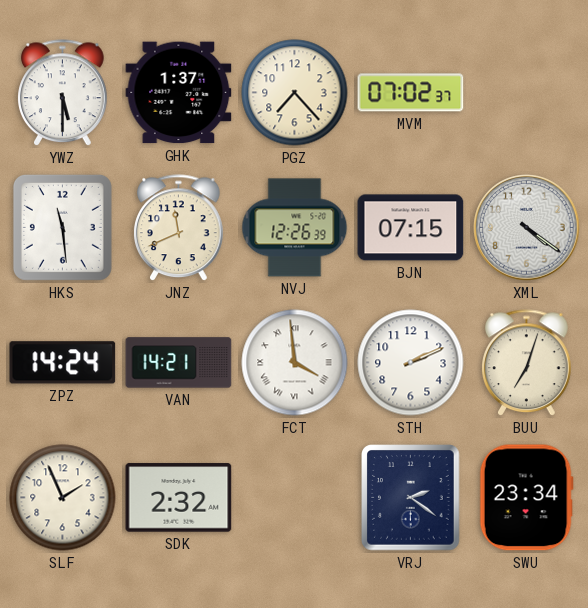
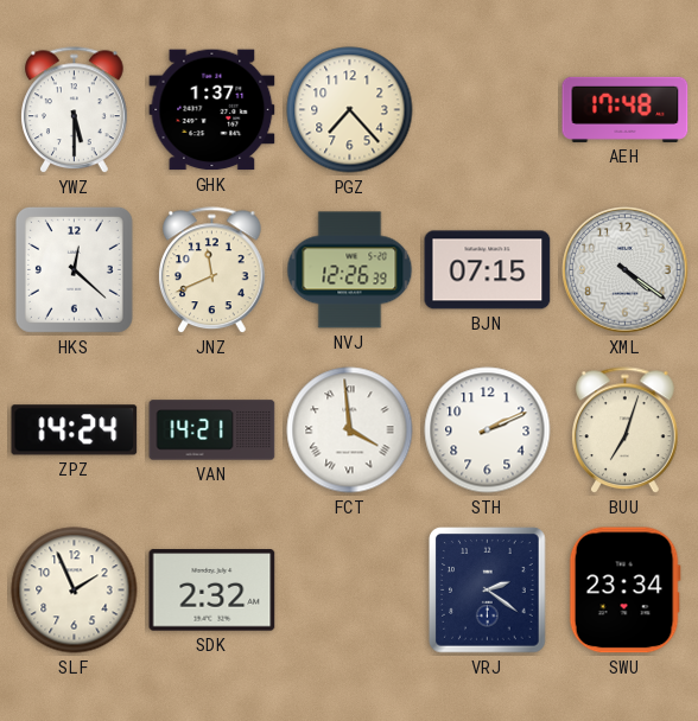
MVM: 07:02 -> none (411, 93)
AEH: none -> 17:48 (626, 109)
HKS: 11:29 -> 12:22 (74, 269)
